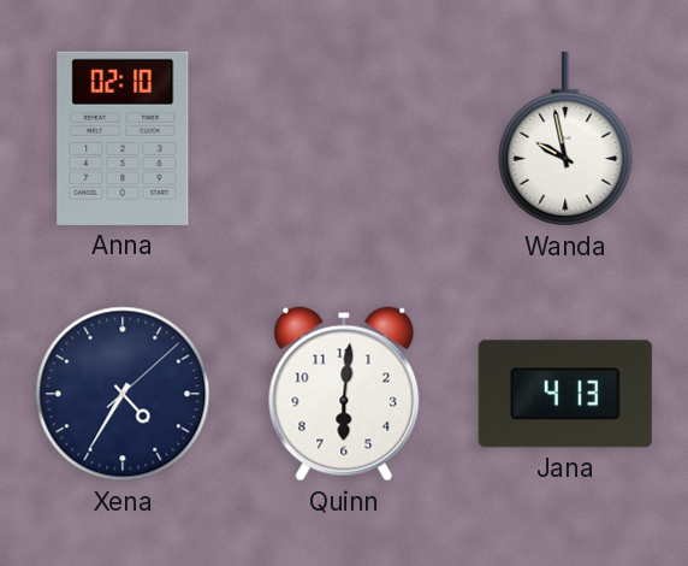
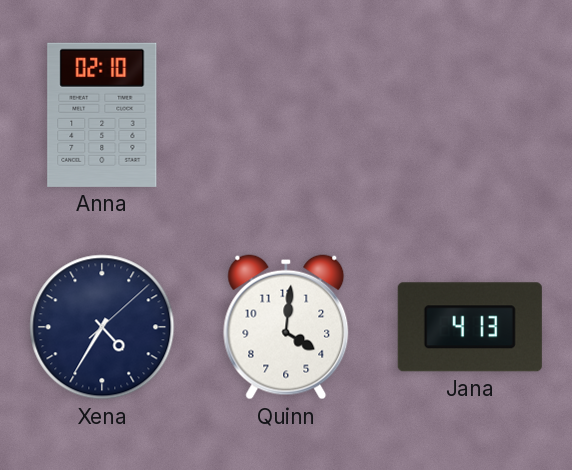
Wanda: 9:58 -> none (565, 138)
Quinn: 6:01 -> 4:01 (286, 327)
